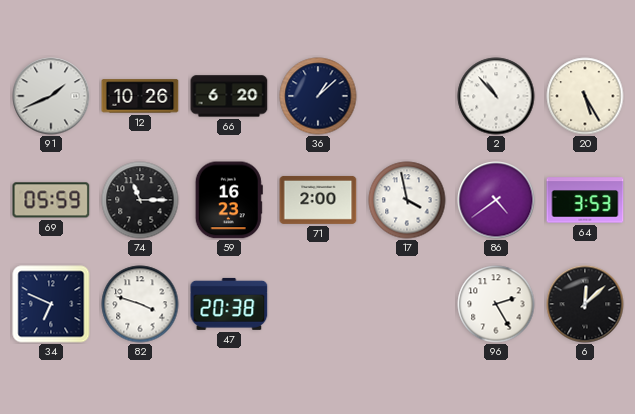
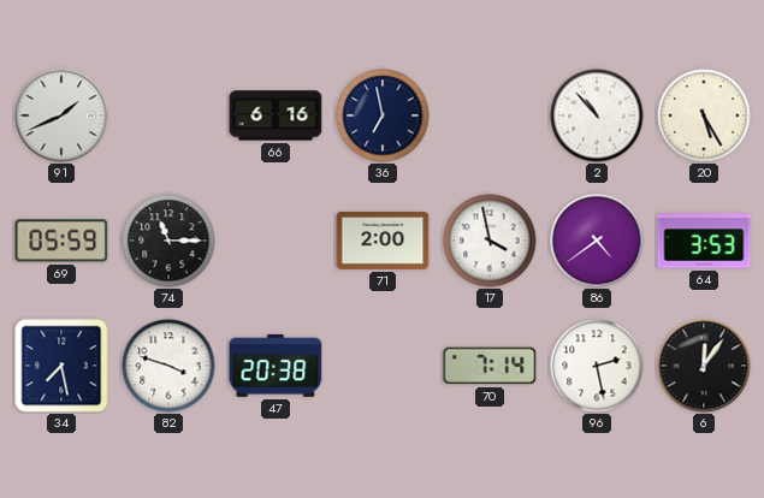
12: 10:26 -> none (140, 96)
66: 6:20 -> 6:16 (276, 115)
36: 1:08 -> 6:58 (383, 115)
59: 16:23 -> none (229, 200)
34: 6:49 -> 7:28 (61, 366)
70: none -> 7:14 (490, 366)
96: 2:25 -> 2:28 (597, 366)
6: 12:08 -> 12:06 (704, 366)
